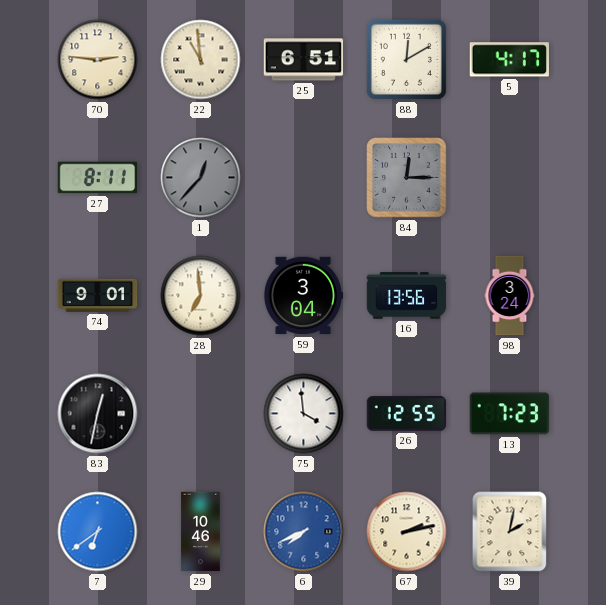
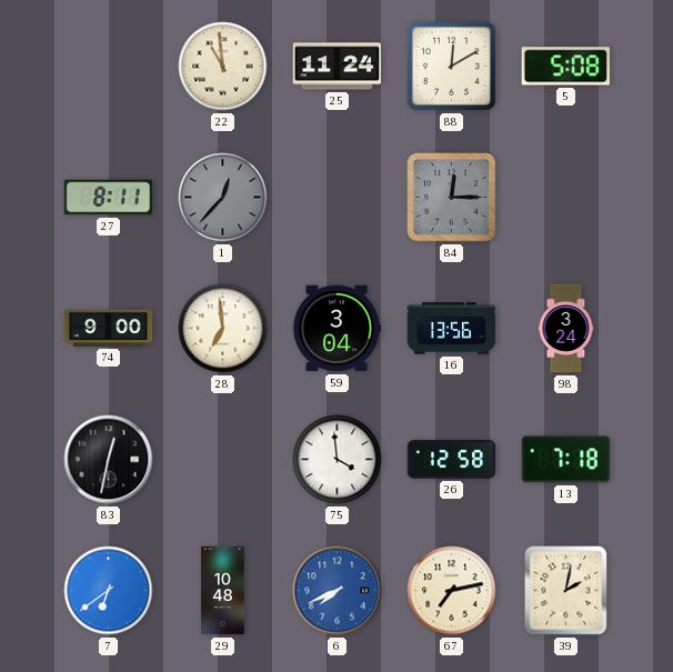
70: 2:46 -> none (98, 60)
25: 6:51 -> 11:24 (338, 67)
5: 4:17 -> 5:08 (565, 67)
74: 9:01 -> 9:00 (109, 328)
26: 12:55 -> 12:58 (452, 460)
13: 7:23 -> 7:18 (566, 460)
29: 10:46 -> 10:48 (223, 591)
67: 2:13 -> 7:13 (452, 591)
